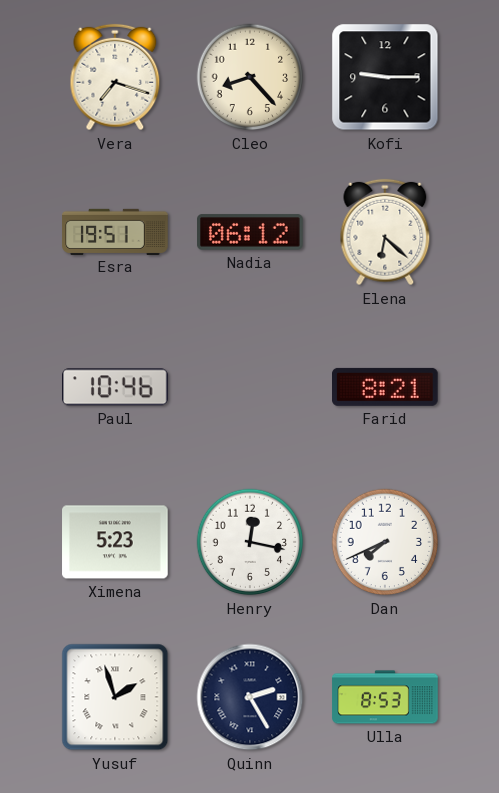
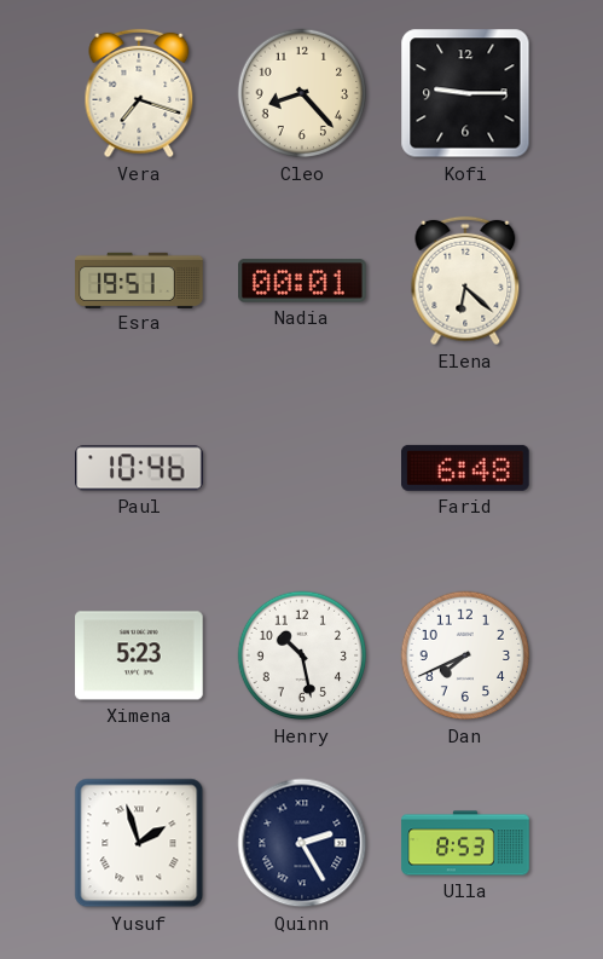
Nadia: 06:12 -> 00:01 (303, 281)
Farid: 8:21 -> 6:48 (466, 468)
Henry: 12:17 -> 10:28 (302, 655)
